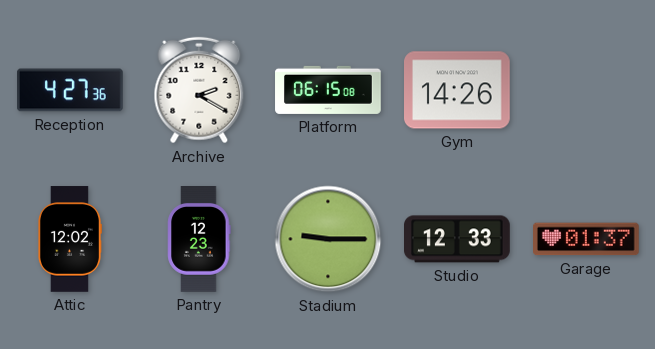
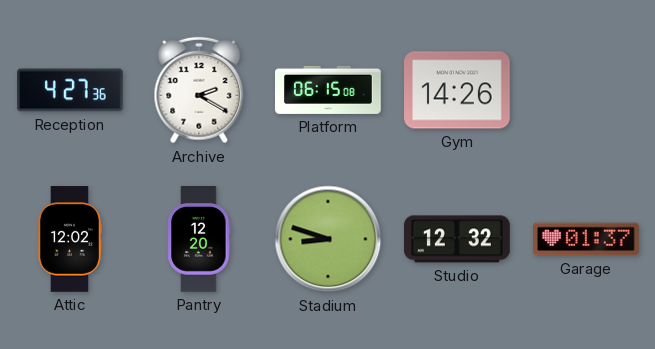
Pantry: 12:23 -> 12:20 (199, 240)
Stadium: 9:15 -> 8:48 (328, 239)
Studio: 12:33 -> 12:32 (458, 239)
